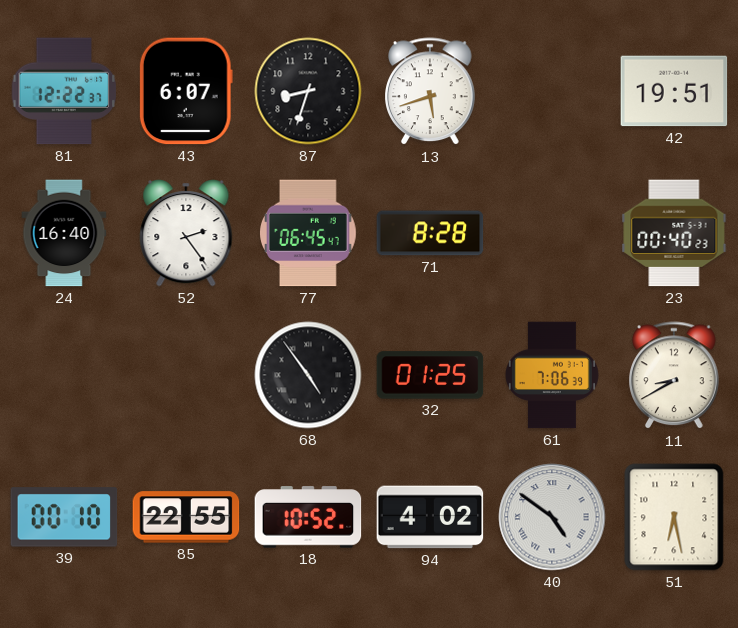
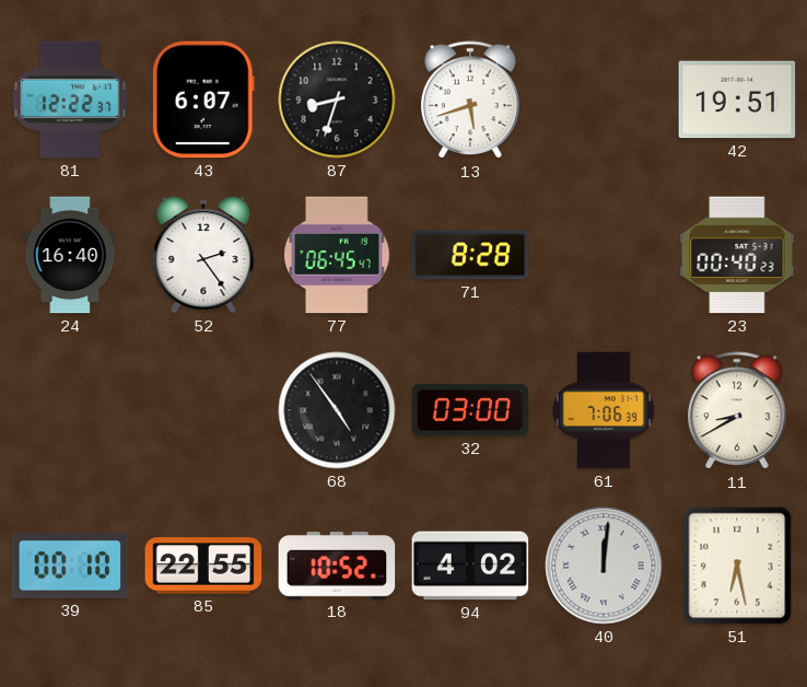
32: 01:25 -> 03:00 (470, 410)
40: 4:51 -> 12:01 (604, 566)
